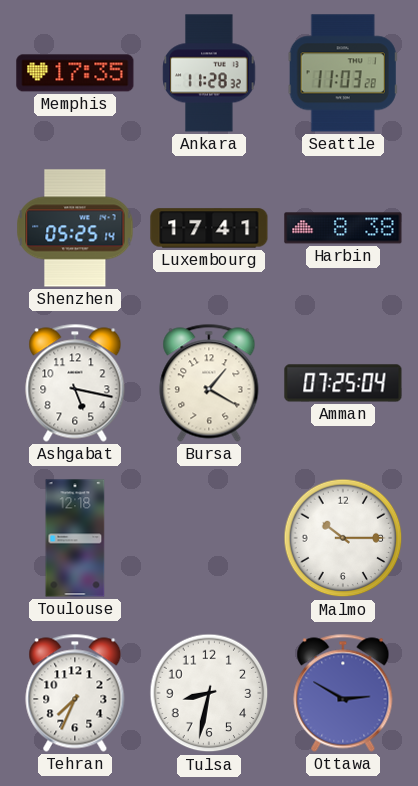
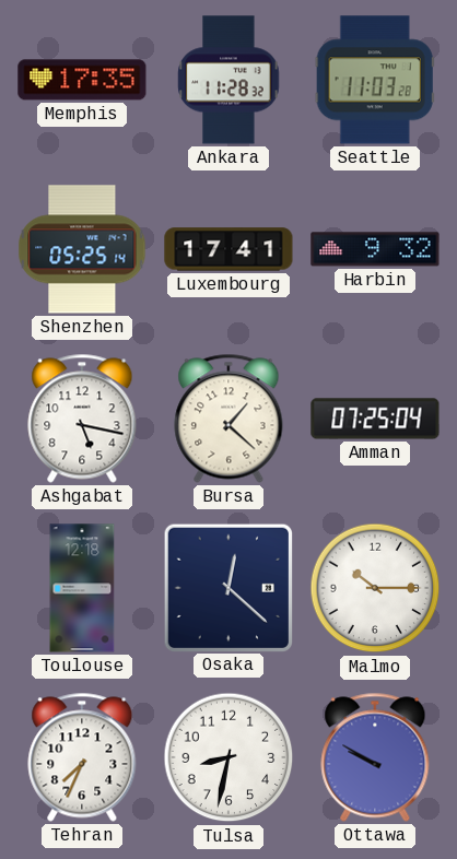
Harbin: 8:38 -> 9:32 (375, 249)
Bursa: 1:20 -> 1:22 (228, 419)
Osaka: none -> 12:22 (227, 587)
Ottawa: 2:50 -> 9:50 (375, 757)
